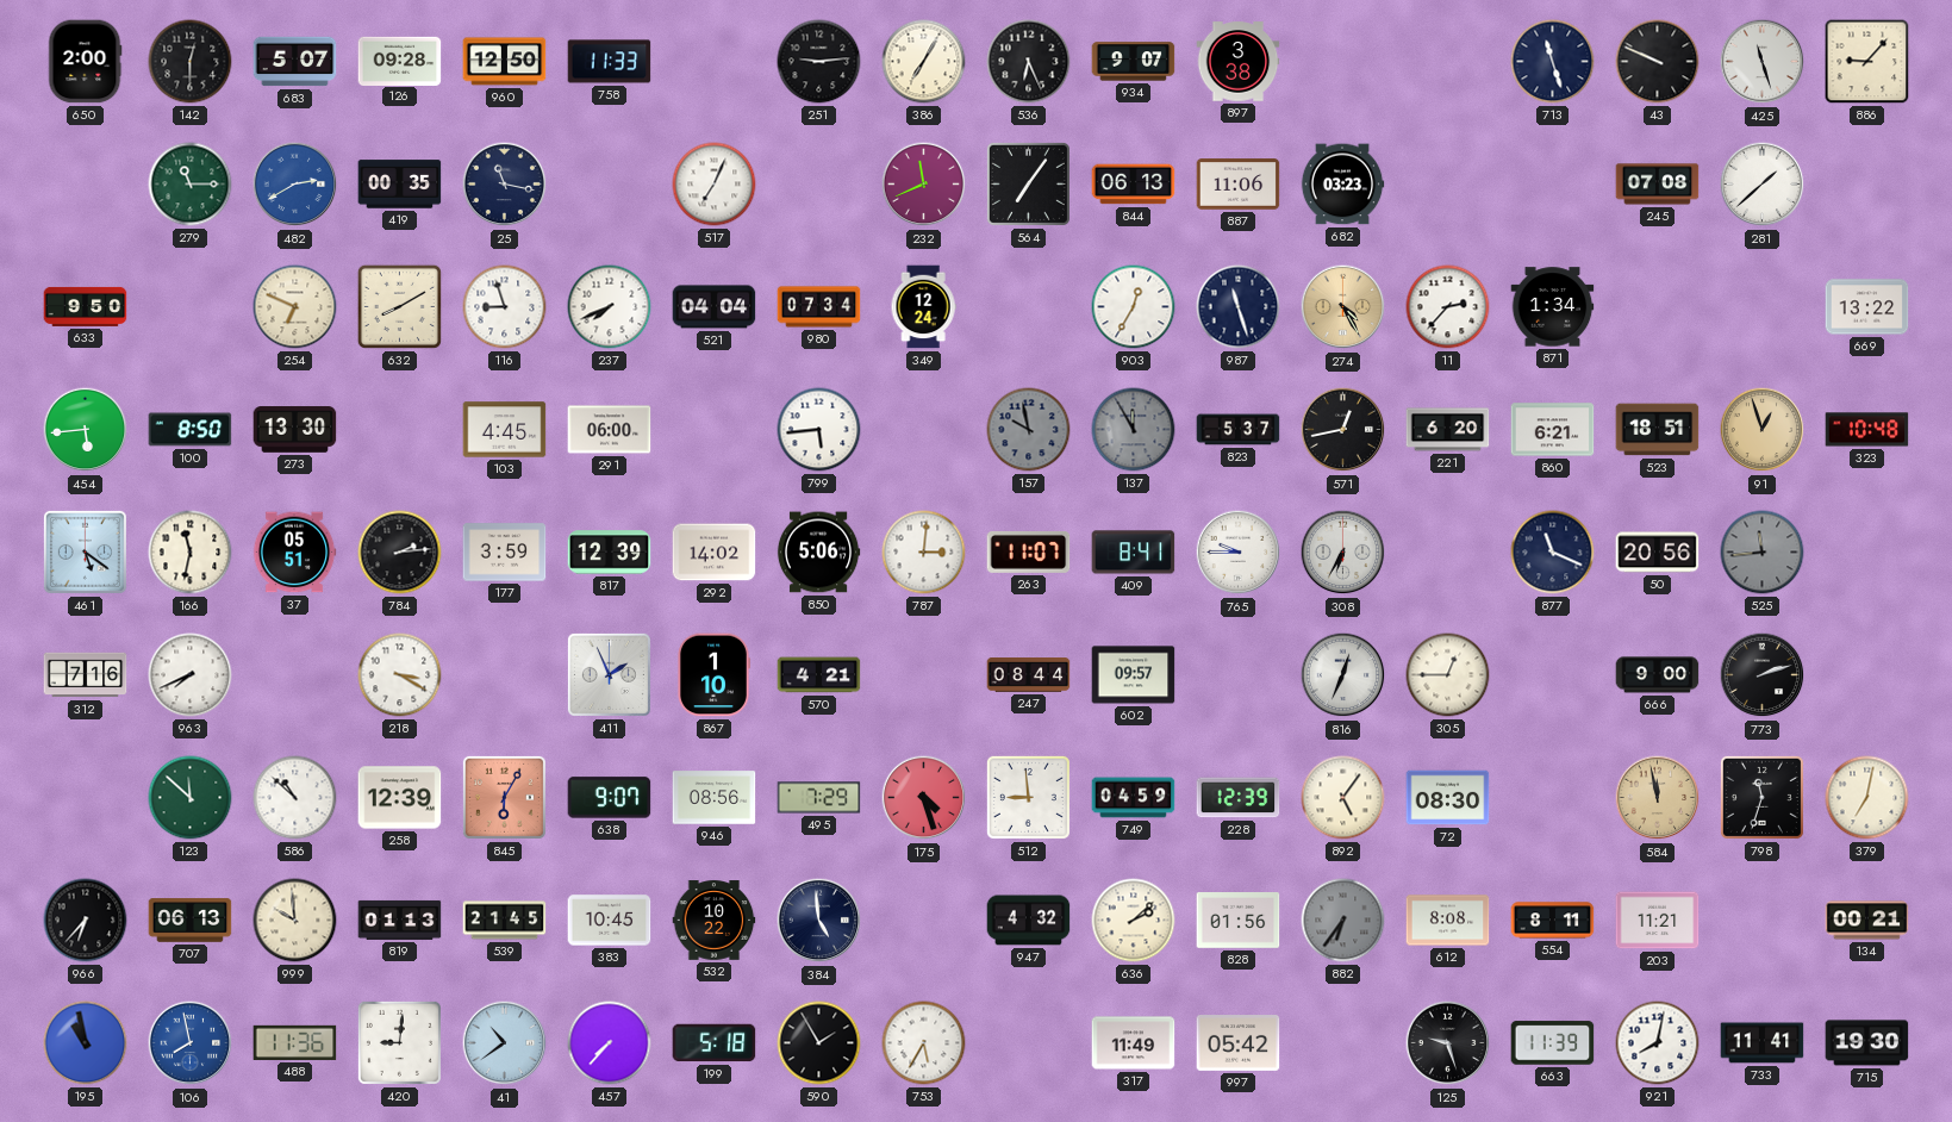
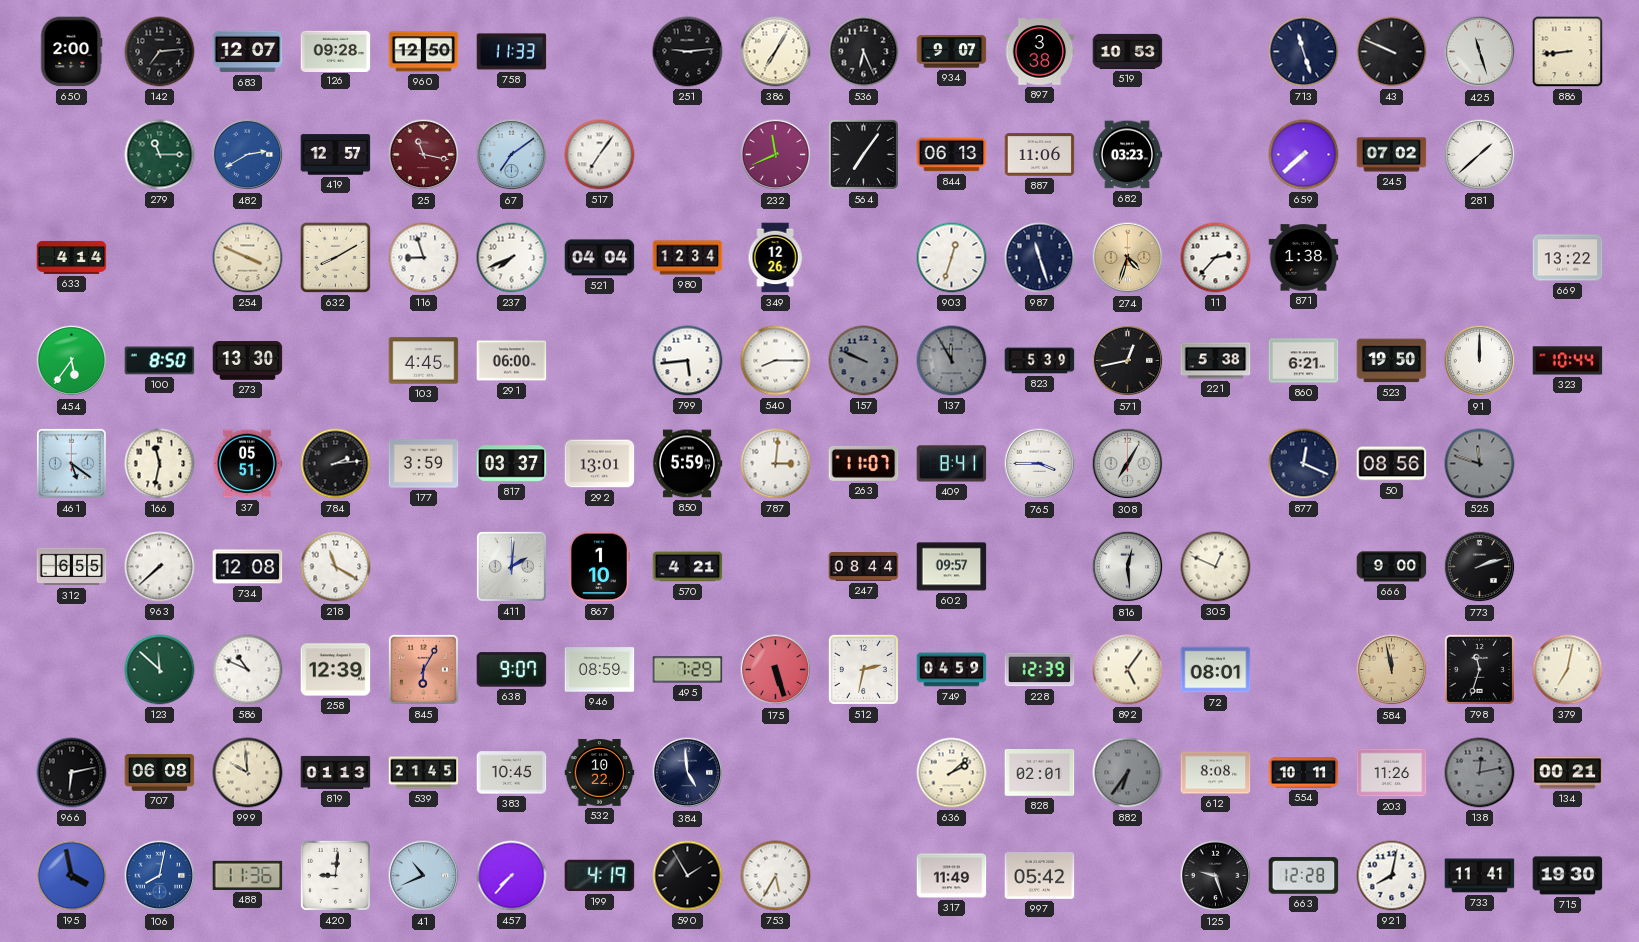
142: 12:30 -> 7:14 (160, 52)
683: 5:07 -> 12:07 (248, 52)
519: none -> 10:53 (1128, 51)
886: 9:07 -> 8:44 (1568, 52)
419: 00:35 -> 12:57 (336, 155)
25 dial: navy -> burgundy (424, 155)
67: none -> 7:09 (512, 155)
517: 7:04 -> 7:06 (600, 155)
659: none -> 7:38 (1304, 155)
245: 07:08 -> 07:02 (1392, 155)
633: 9:50 -> 4:14 (72, 257)
254: 6:49 -> 3:49 (248, 258)
980: 07:34 -> 12:34 (688, 258)
349: 12:24 -> 12:26 (775, 258)
903: 12:35 -> 12:33 (952, 258)
274: 4:25 -> 4:33 (1128, 258)
871: 1:34 -> 1:38 (1304, 258)
454: 5:44 -> 5:36 (72, 361)
540: none -> 8:15 (776, 361)
157: 9:58 -> 9:49 (864, 361)
823: 5:37 -> 5:39 (1040, 361)
221: 6:20 -> 5:38 (1216, 361)
523: 18:51 -> 19:50 (1392, 361)
91: 12:57 -> 12:00 (1480, 361)
91 dial: champagne -> white (1480, 361)
323: 10:48 -> 10:44 (1568, 361)
817: 12:39 -> 03:37 (512, 464)
292: 14:02 -> 13:01 (600, 464)
850: 5:06 -> 5:59 (687, 464)
765: 9:45 -> 3:45 (1040, 464)
308: 6:35 -> 7:05 (1128, 464)
877: 11:19 -> 12:19 (1304, 464)
50: 20:56 -> 08:56 (1392, 464)
525: 11:44 -> 11:48 (1480, 464)
312: 7:16 -> 6:55 (72, 567)
963: 7:41 -> 7:38 (160, 567)
734: none -> 12:08 (248, 567)
218: 3:20 -> 11:20 (336, 567)
411: 1:56 -> 2:01 (511, 566)
816: 12:34 -> 12:29 (1128, 567)
305: 12:45 -> 12:49 (1216, 567)
586: 10:52 -> 10:49 (248, 670)
946: 08:56 -> 08:59 (600, 670)
175: 4:27 -> 5:27 (776, 670)
512: 8:59 -> 2:32 (863, 669)
72: 08:30 -> 08:01 (1216, 670)
966: 6:37 -> 6:13 (72, 773)
707: 06:13 -> 06:08 (160, 773)
947: 4:32 -> none (1029, 921)
828: 01:56 -> 02:01 (1040, 773)
554: 8:11 -> 10:11 (1304, 773)
203: 11:21 -> 11:26 (1392, 773)
138: none -> 12:13 (1480, 773)
195: 10:58 -> 3:58 (72, 876)
106: 7:58 -> 8:02 (160, 876)
41: 10:39 -> 10:41 (424, 876)
199: 5:18 -> 4:19 (600, 876)
663: 11:39 -> 12:28 (1304, 876)
